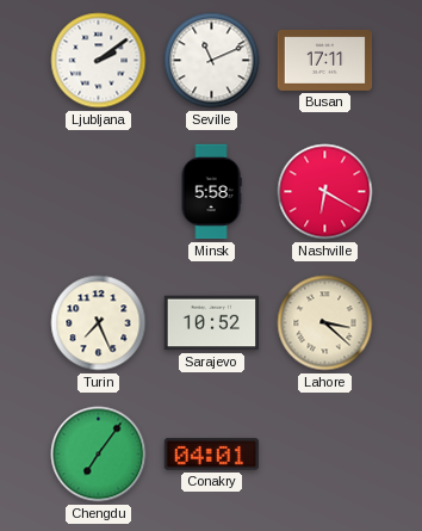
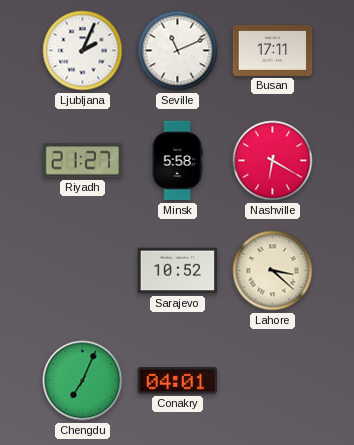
Ljubljana: 2:09 -> 2:04 (83, 51)
Riyadh: none -> 21:27 (82, 161)
Turin: 7:26 -> none (99, 323)
Chengdu: 7:06 -> 7:04 (83, 381)
